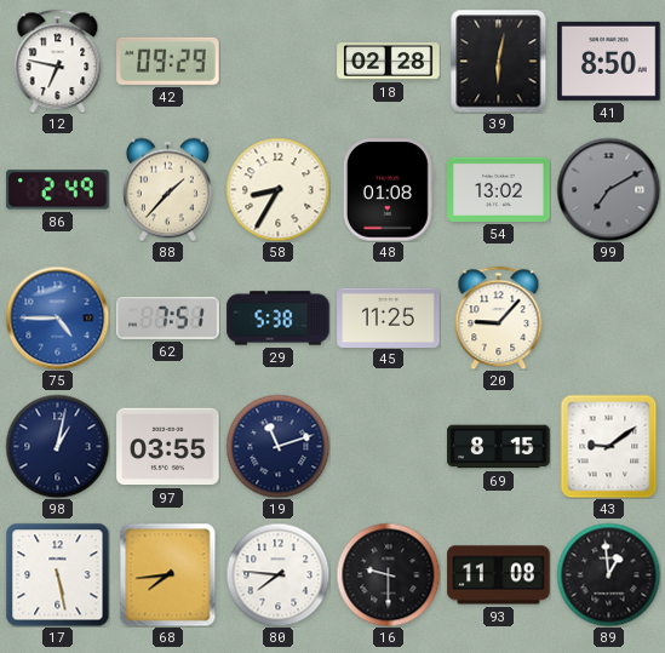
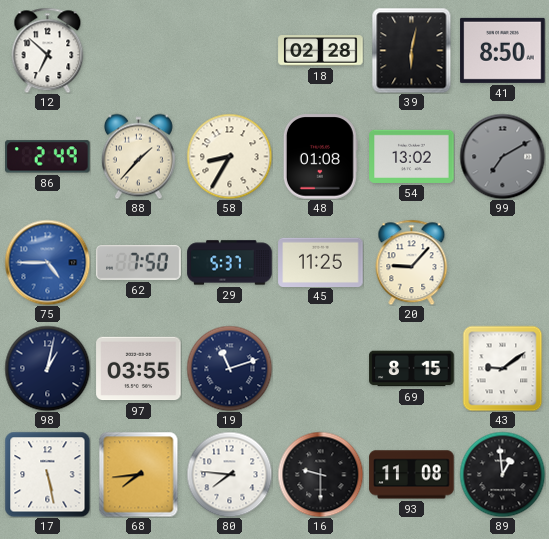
12: 6:47 -> 6:52 (48, 50)
42: 09:29 -> none (168, 61)
62: 7:51 -> 7:50 (139, 263)
29: 5:38 -> 5:37 (230, 263)
